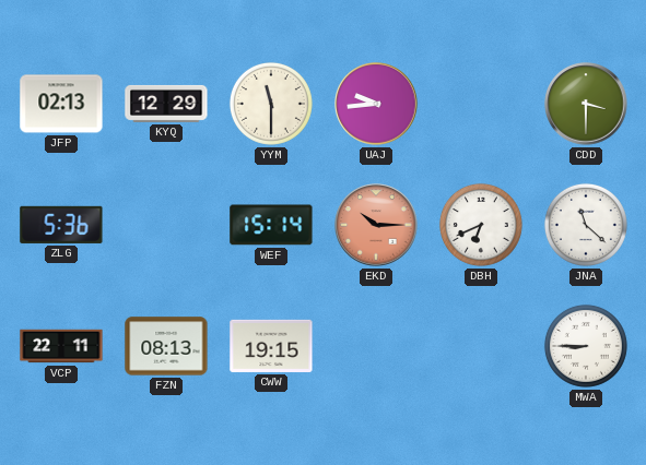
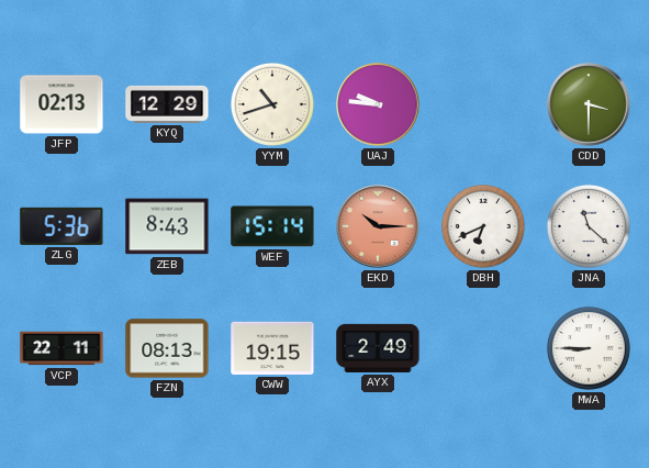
YYM: 11:30 -> 10:42 (272, 104)
UAJ: 9:44 -> 9:46 (378, 104)
ZEB: none -> 8:43 (167, 226)
AYX: none -> 2:49 (378, 348)
